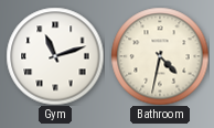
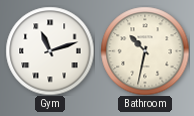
Bathroom: 4:32 -> 10:32 (145, 51)
